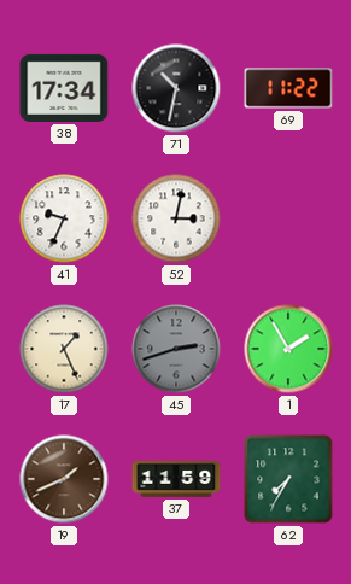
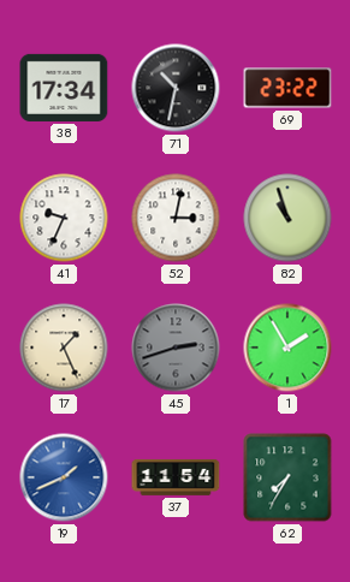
69: 11:22 -> 23:22 (287, 88)
82: none -> 10:57 (287, 218)
19 dial: brown -> blue (64, 477)
37: 11:59 -> 11:54 (176, 477)
